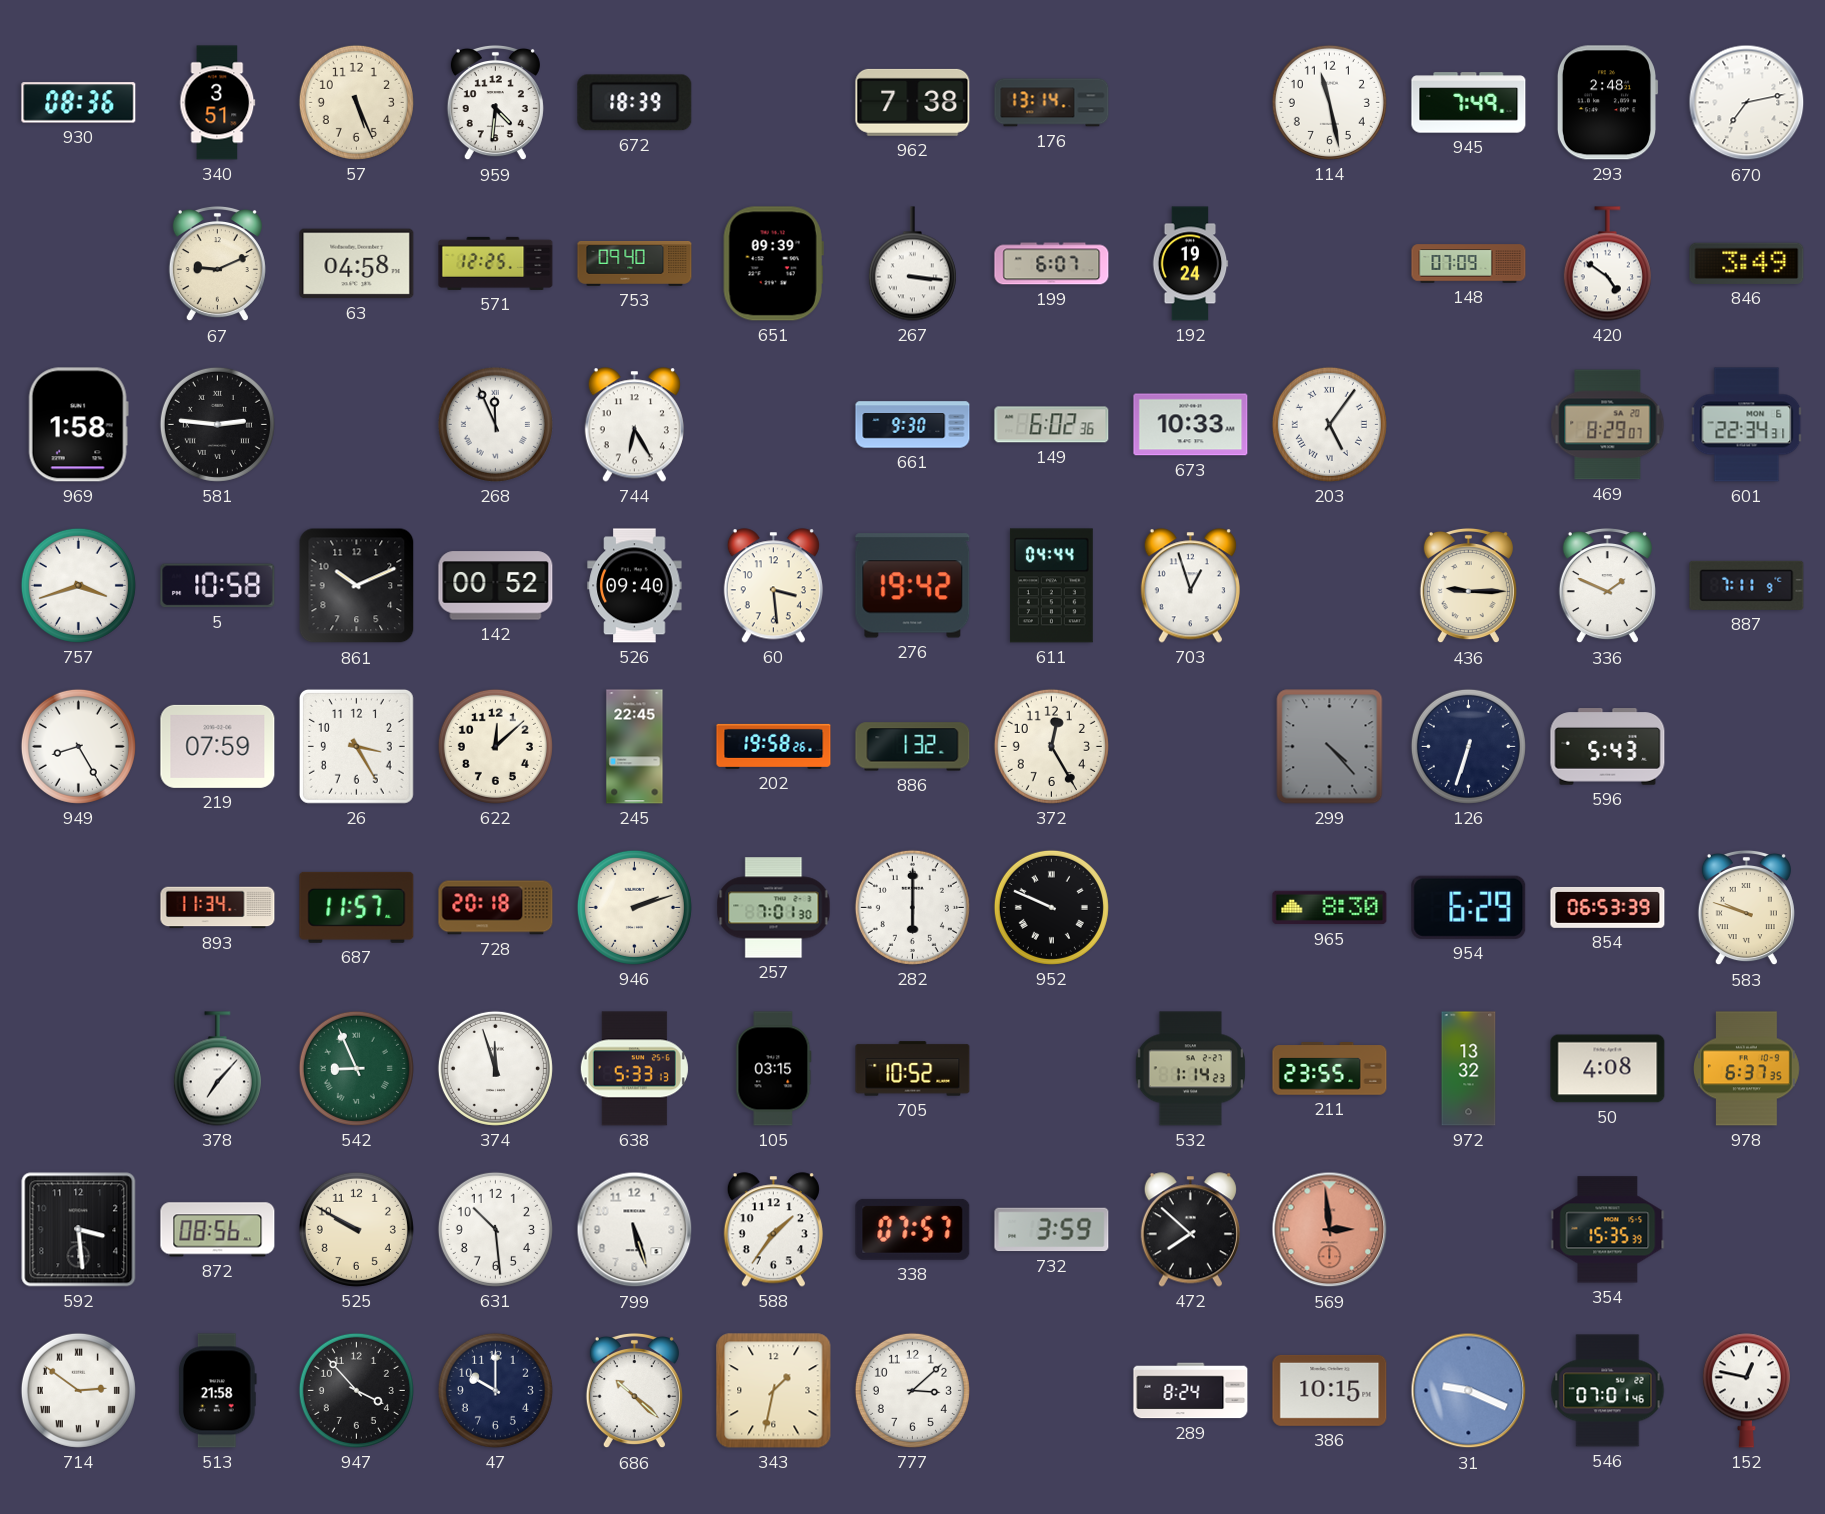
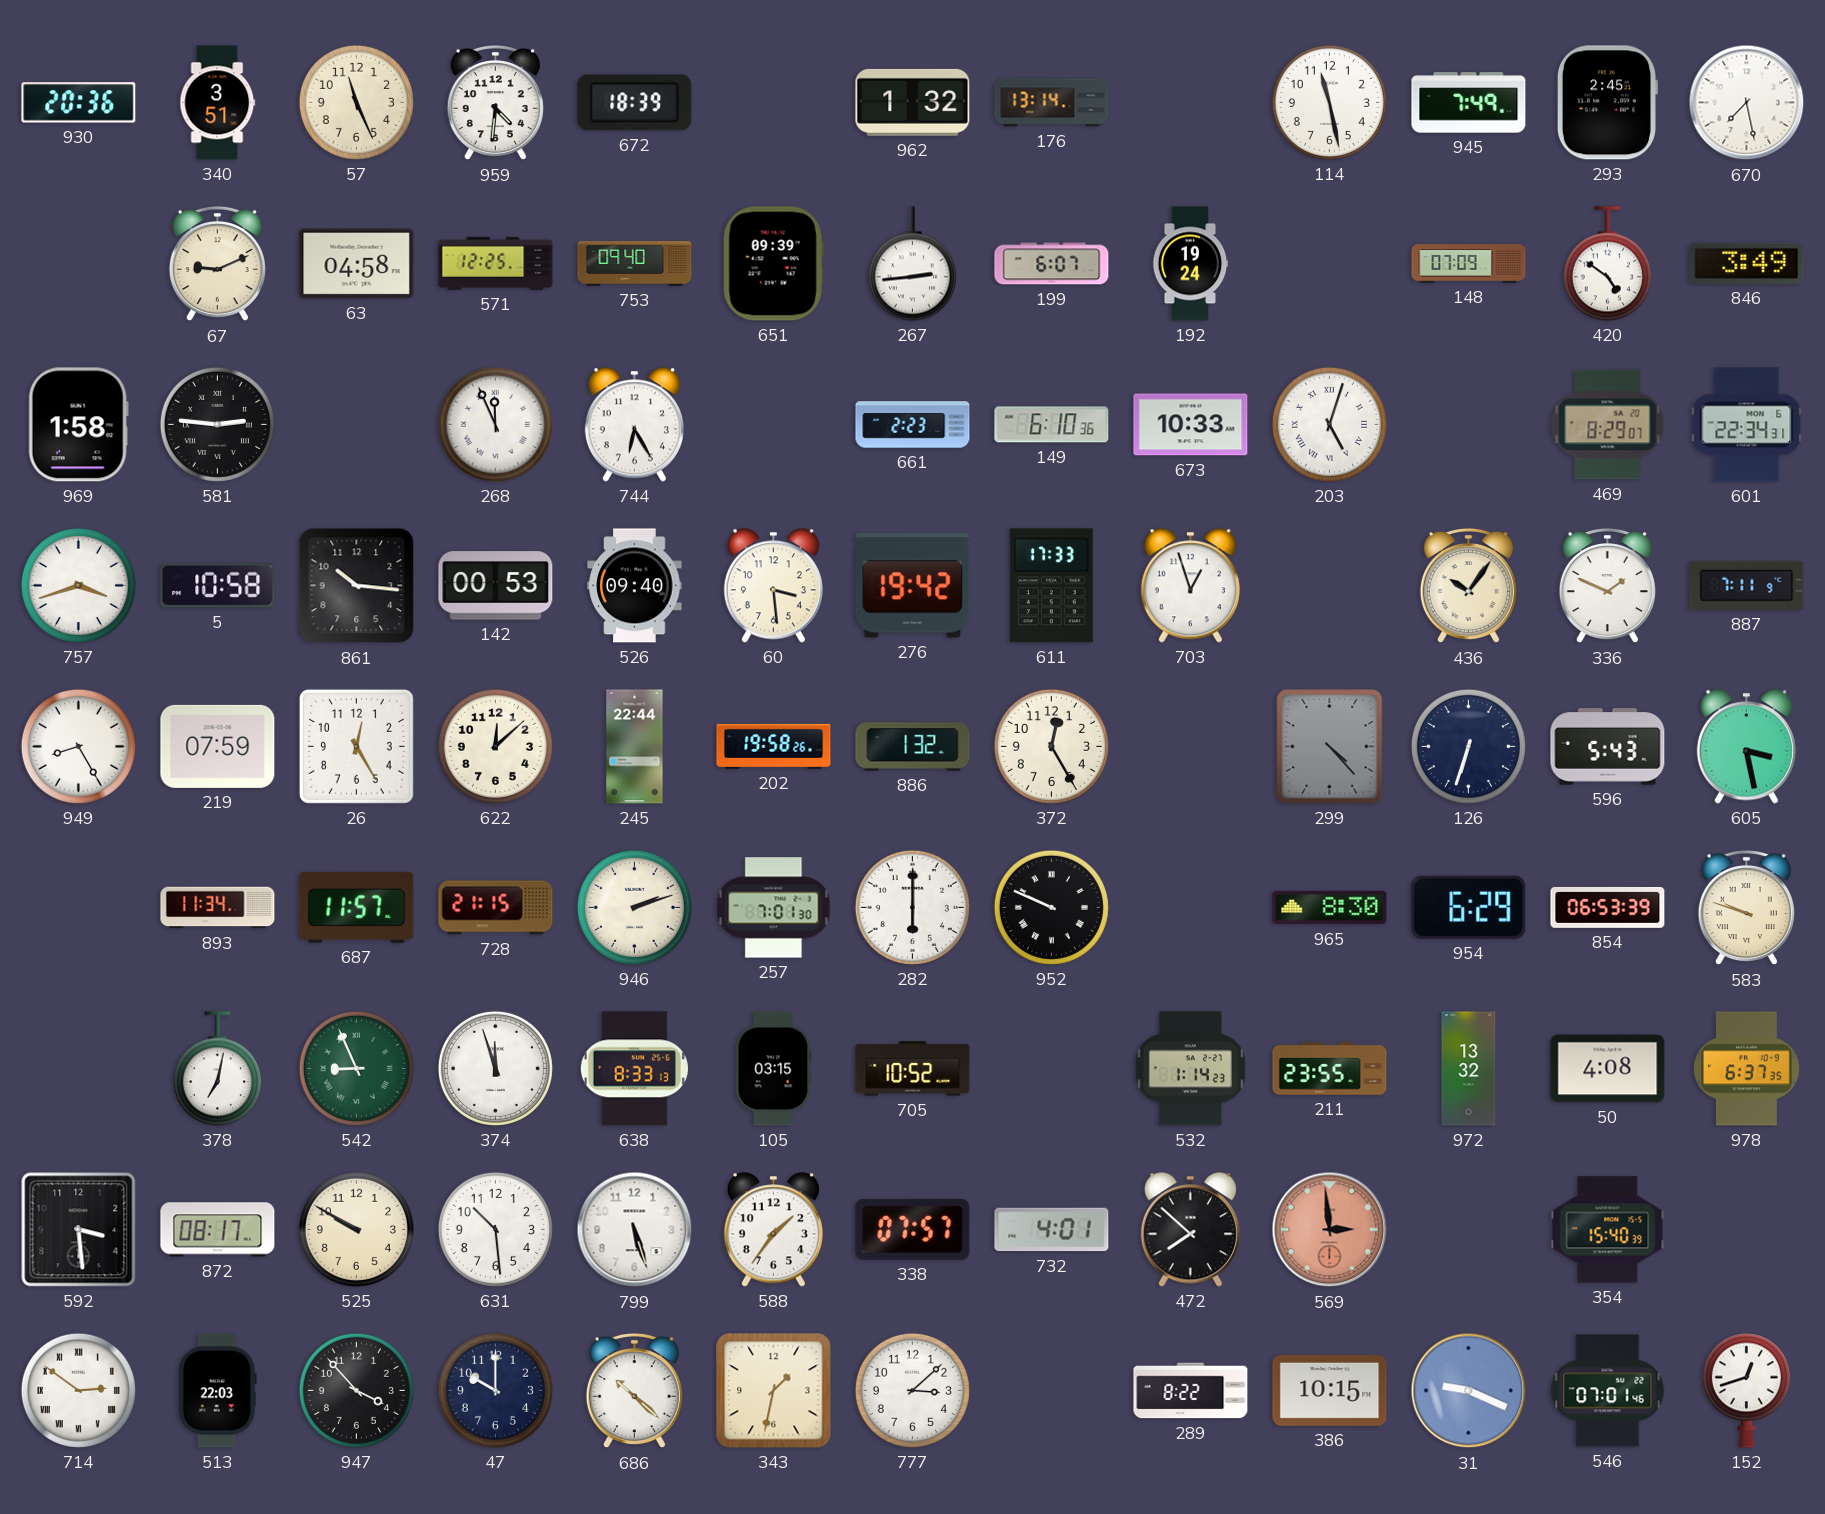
930: 08:36 -> 20:36 (79, 103)
57: 5:26 -> 11:26 (356, 102)
962: 7:38 -> 1:32 (913, 102)
293: 2:48 -> 2:45 (1607, 103)
670: 7:13 -> 7:28 (1747, 103)
267: 3:16 -> 2:44 (912, 264)
661: 9:30 -> 2:23 (913, 425)
149: 6:02 -> 6:10 (1052, 425)
203: 5:06 -> 5:03 (1329, 424)
861: 10:11 -> 10:16 (357, 586)
142: 00:52 -> 00:53 (496, 586)
611: 04:44 -> 17:33 (1051, 586)
436: 9:15 -> 10:06 (1468, 586)
26: 3:25 -> 12:25 (356, 746)
245: 22:45 -> 22:44 (635, 747)
605: none -> 3:28 (1746, 747)
728: 20:18 -> 21:15 (496, 908)
378: 7:07 -> 7:02 (217, 1069)
638: 5:33 -> 8:33 (634, 1069)
872: 08:56 -> 08:17 (218, 1230)
732: 3:59 -> 4:01 (1052, 1230)
354: 15:35 -> 15:40 (1608, 1230)
513: 21:58 -> 22:03 (217, 1391)
289: 8:24 -> 8:22 (1191, 1391)
152: 12:47 -> 12:42 (1746, 1391)
